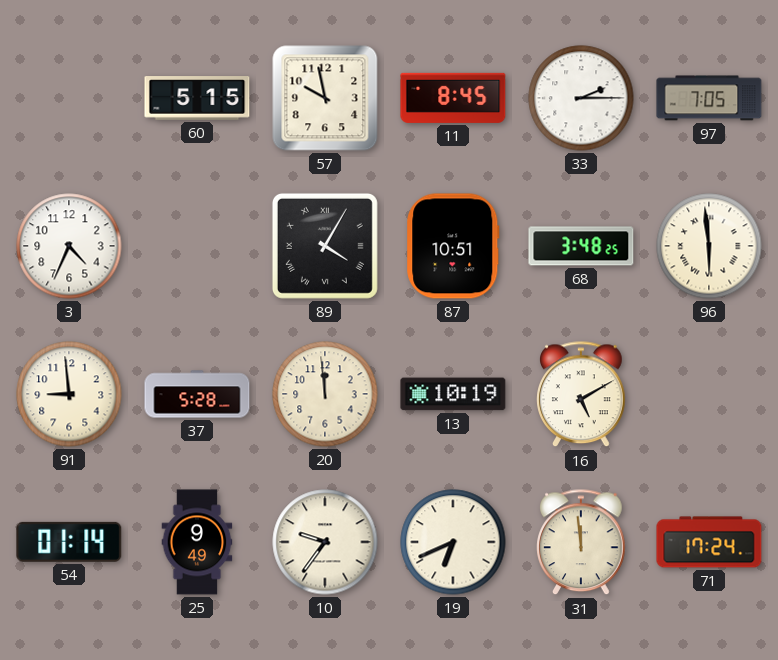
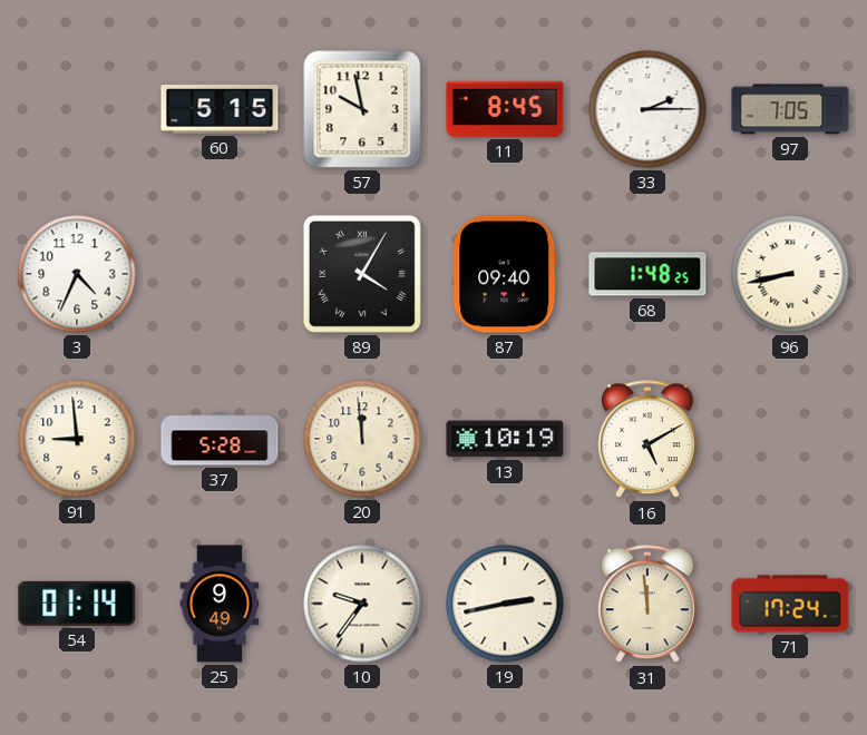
87: 10:51 -> 09:40 (505, 274)
68: 3:48 -> 1:48 (647, 274)
96: 5:59 -> 8:43 (790, 274)
19: 6:41 -> 2:43 (505, 604)
